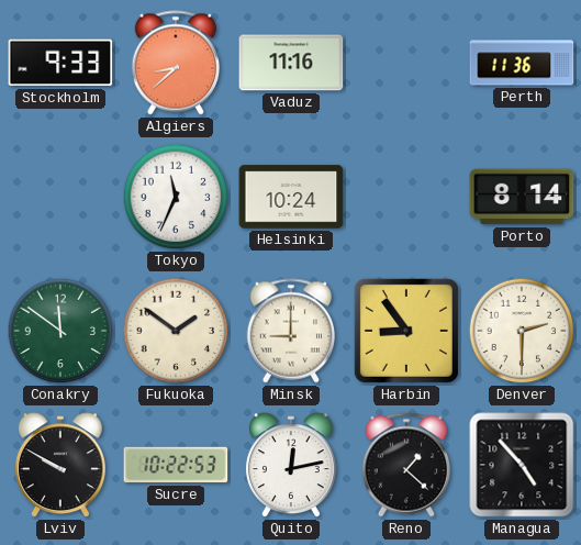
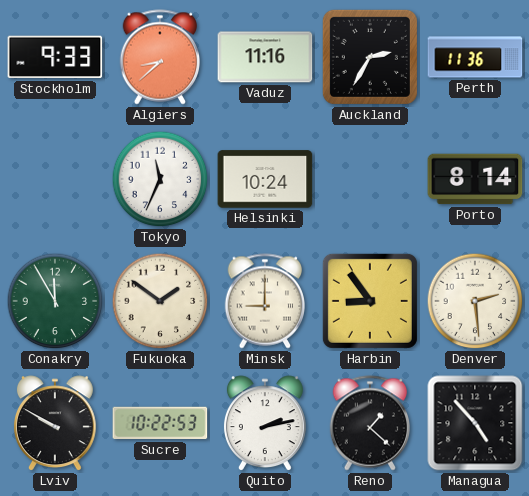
Auckland: none -> 2:35 (370, 57)
Conakry: 11:51 -> 11:55 (55, 301)
Denver: 2:30 -> 2:29 (475, 301)
Quito: 12:13 -> 2:13 (265, 424)
